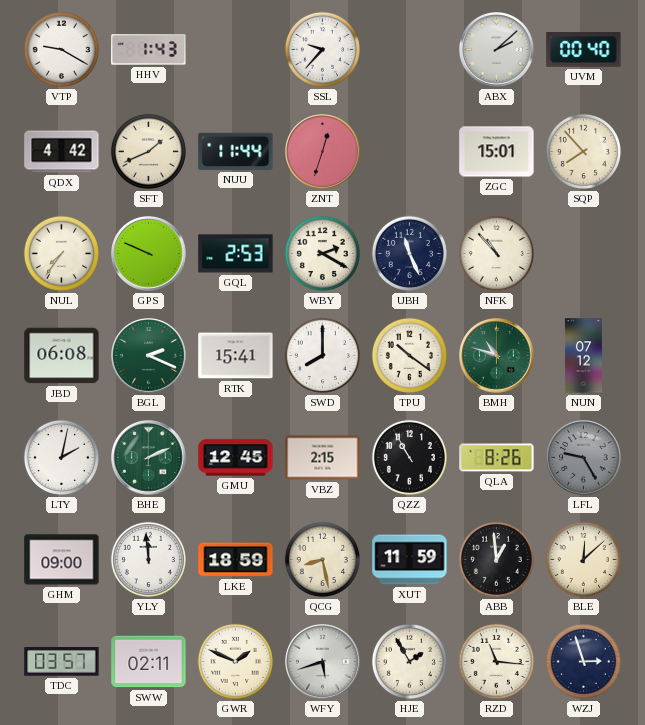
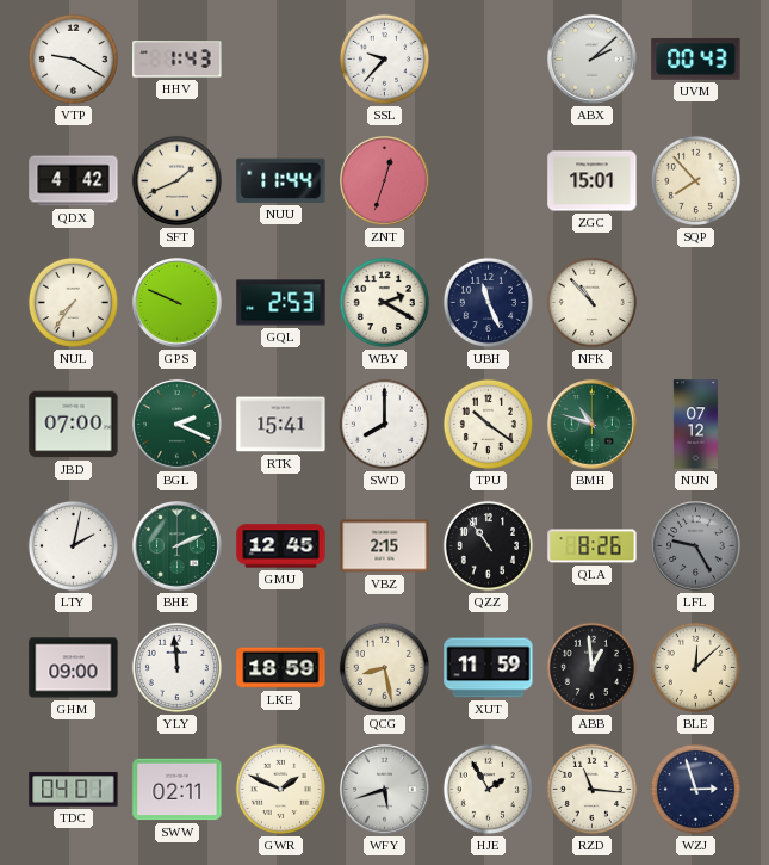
UVM: 00:40 -> 00:43 (696, 58)
JBD: 06:08 -> 07:00 (74, 425)
QZZ: 10:55 -> 10:54 (488, 545)
TDC: 03:57 -> 04:01 (74, 790)
